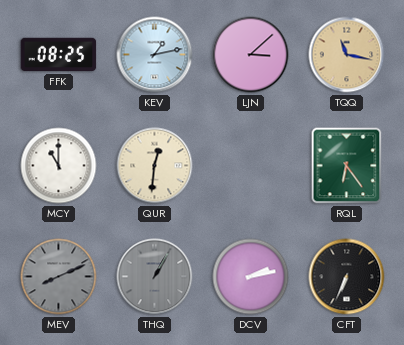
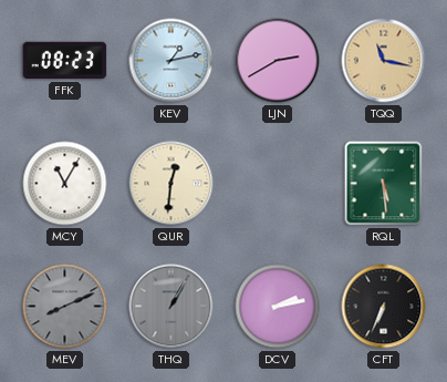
FFK: 08:25 -> 08:23 (65, 61)
LJN: 3:08 -> 2:40 (278, 61)
MCY: 11:00 -> 11:05 (65, 184)
RQL: 6:24 -> 5:29 (384, 184)
